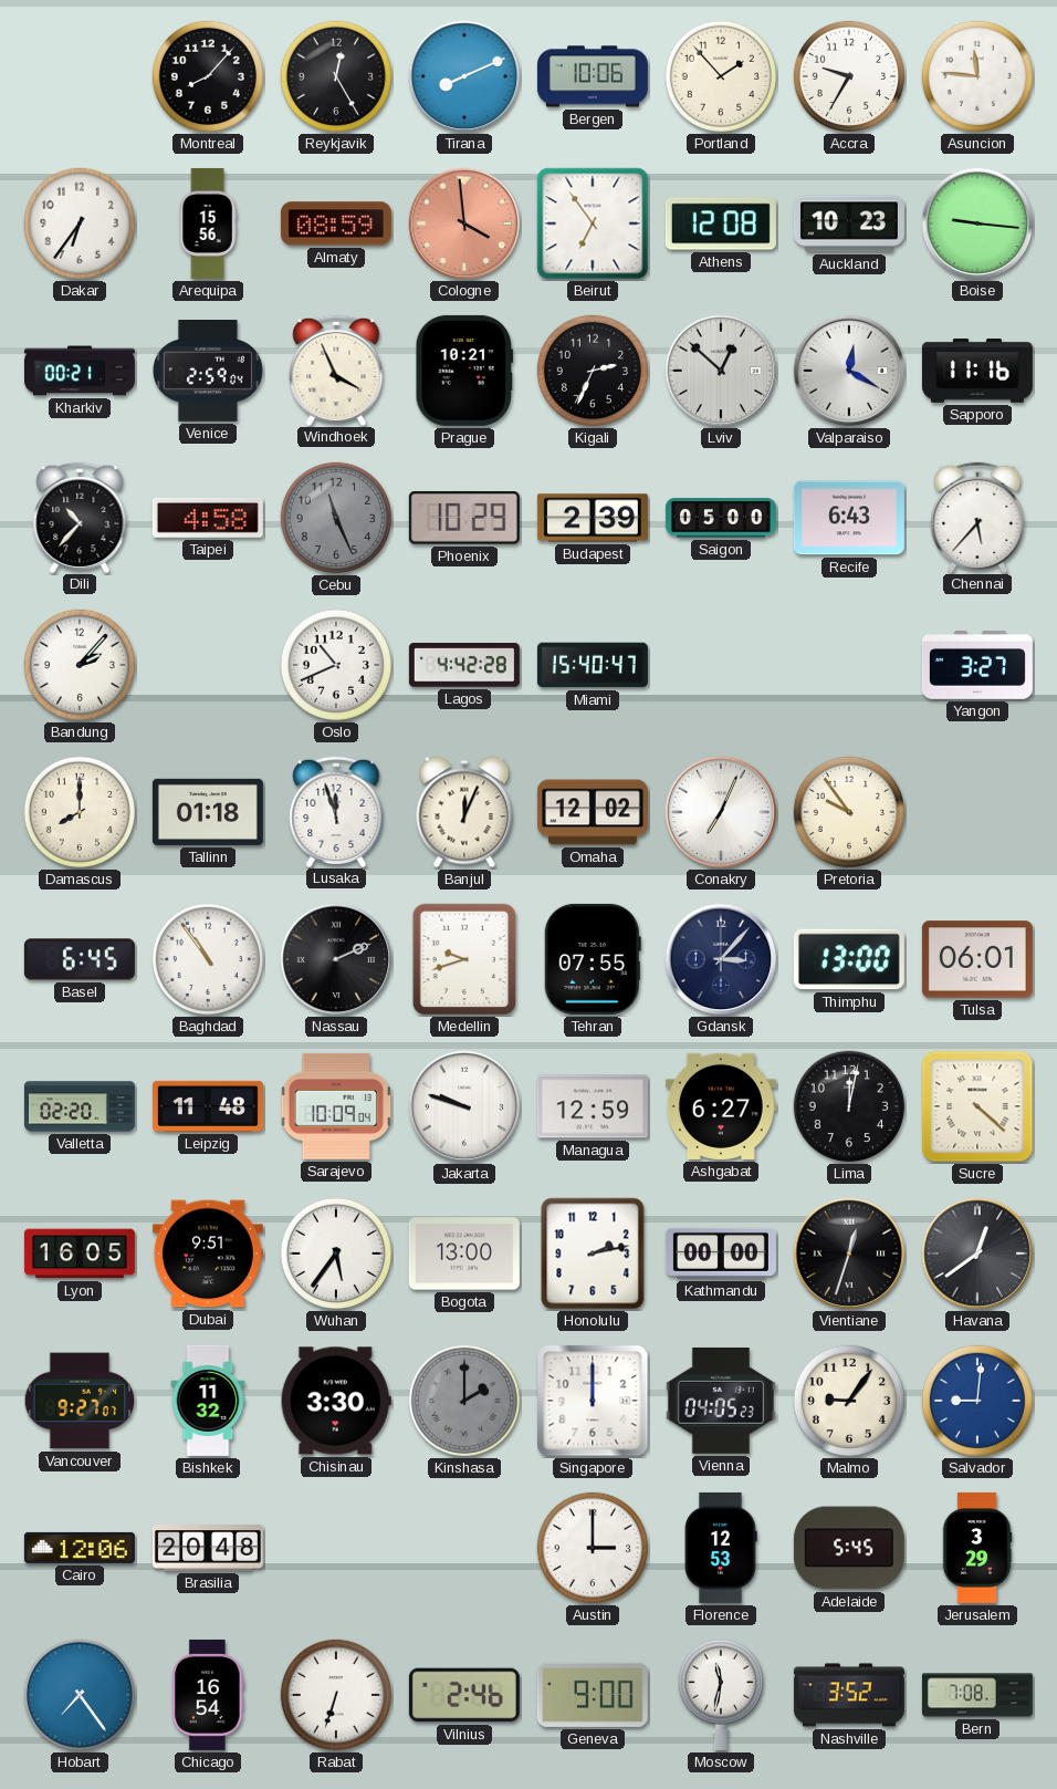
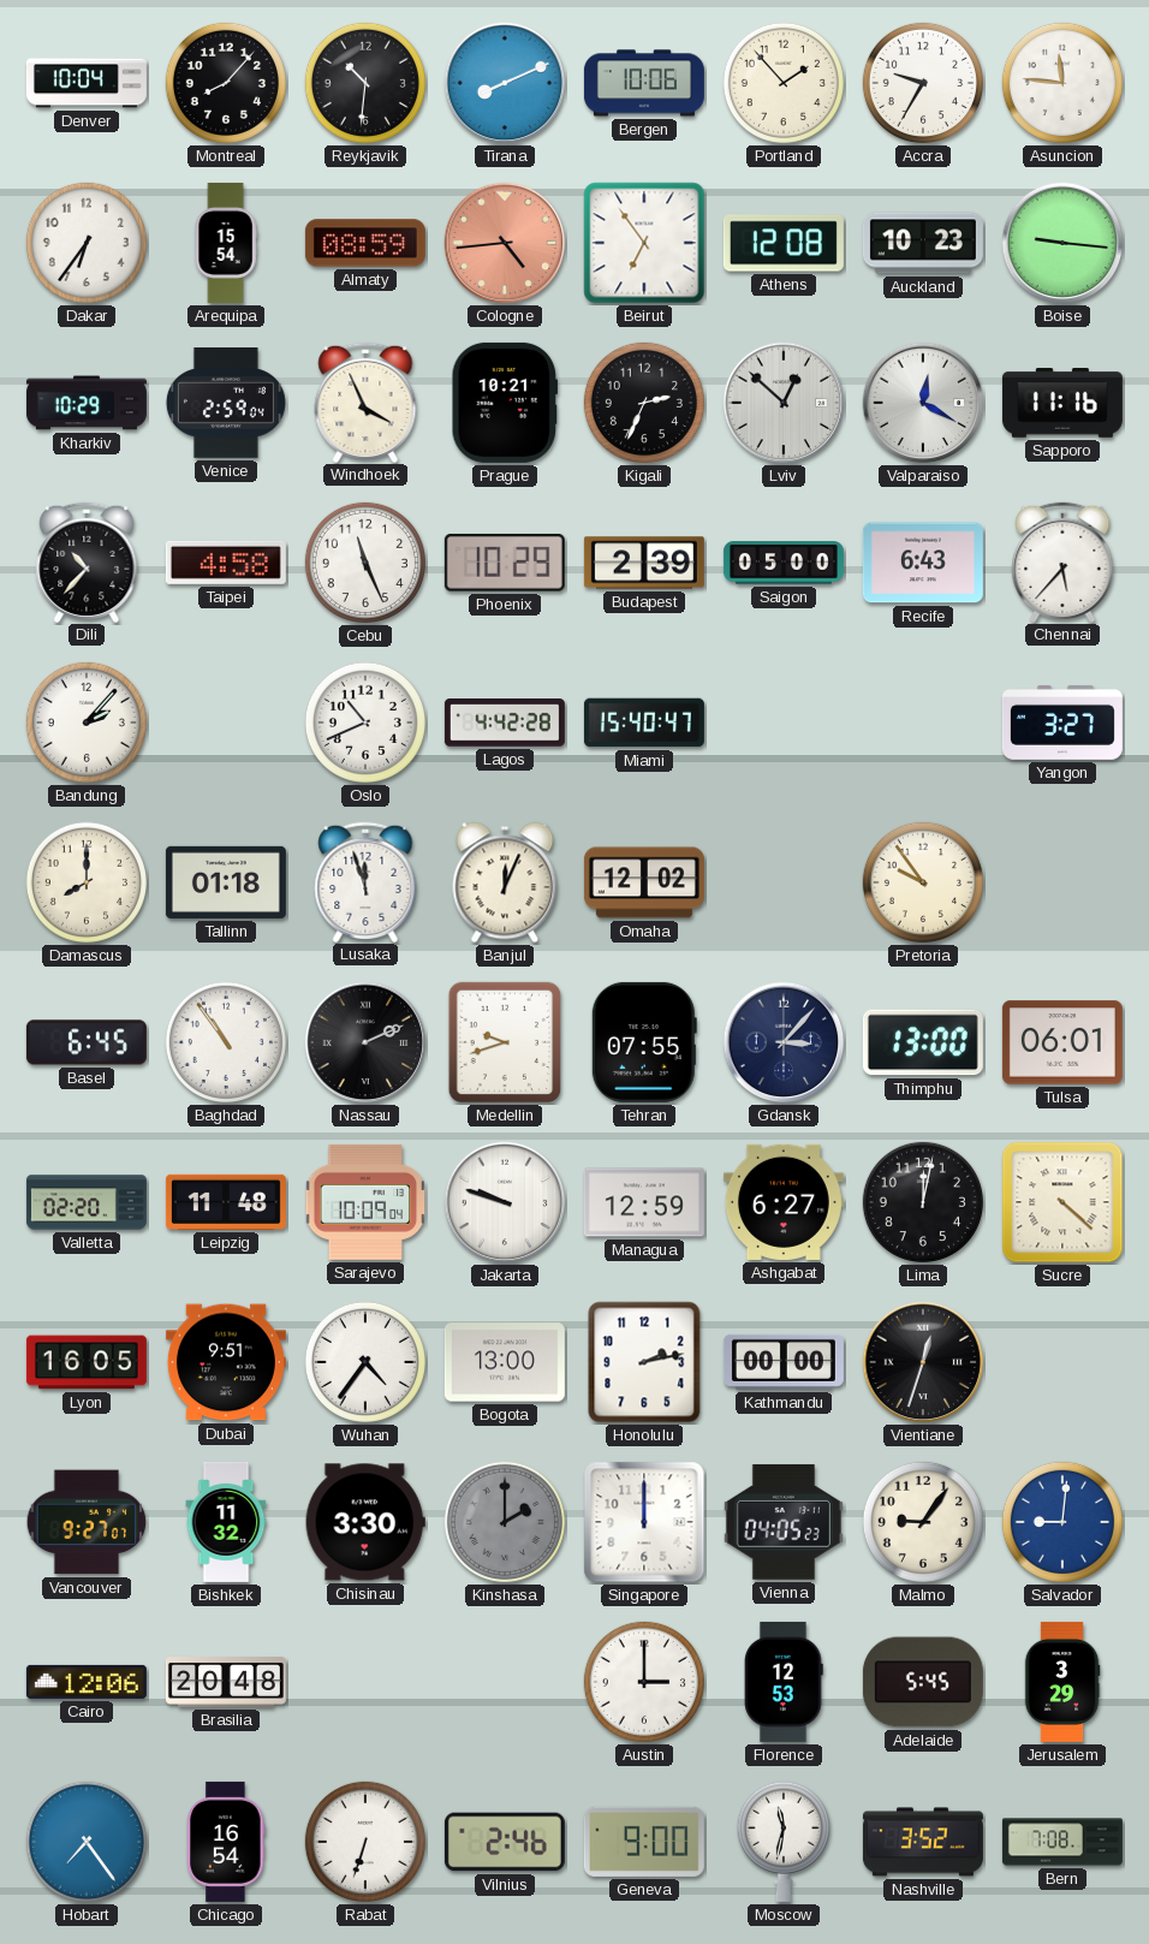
Denver: none -> 10:04 (87, 83)
Reykjavik: 12:25 -> 10:31 (365, 83)
Arequipa: 15:56 -> 15:54 (226, 243)
Cologne: 3:59 -> 4:44 (505, 243)
Kharkiv: 00:21 -> 10:29 (87, 403)
Cebu dial: grey -> white (365, 563)
Conakry: 7:04 -> none (721, 812)
Wuhan: 5:36 -> 4:36 (365, 1362)
Havana: 12:39 -> none (977, 1254)
